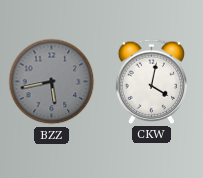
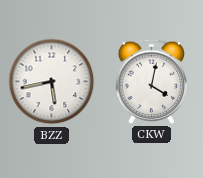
BZZ dial: grey -> white (52, 82)
